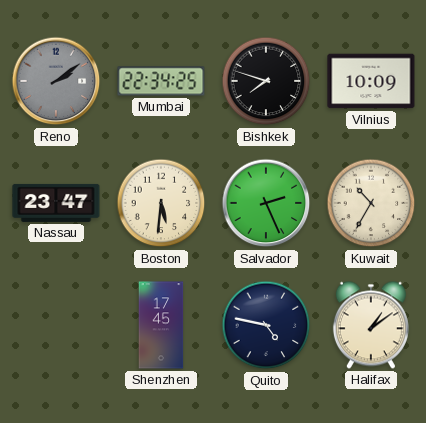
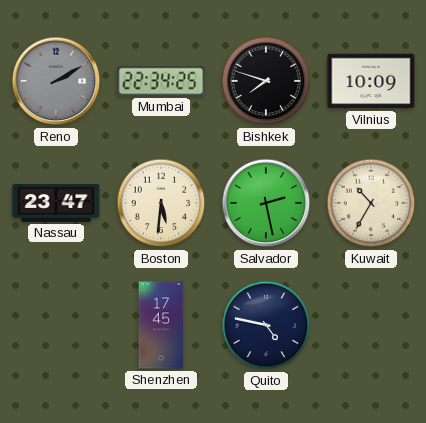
Reno: 2:09 -> 2:10 (56, 81)
Salvador: 2:26 -> 2:28 (266, 203)
Halifax: 1:09 -> none (371, 325)
